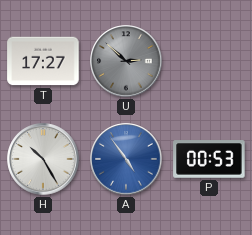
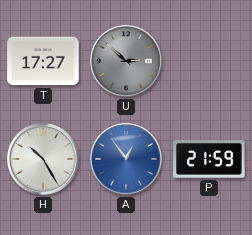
A: 4:54 -> 12:54 (126, 159)
P: 00:53 -> 21:59 (209, 159)
